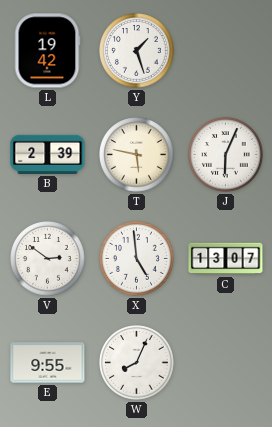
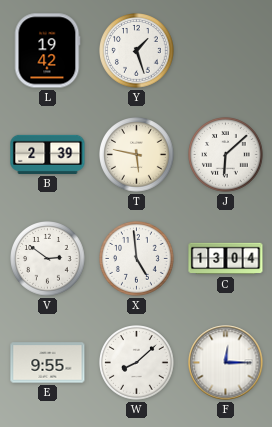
J: 6:04 -> 6:08 (226, 155)
C: 13:07 -> 13:04 (226, 259)
W: 8:04 -> 8:08 (137, 363)
F: none -> 12:15 (226, 363)
